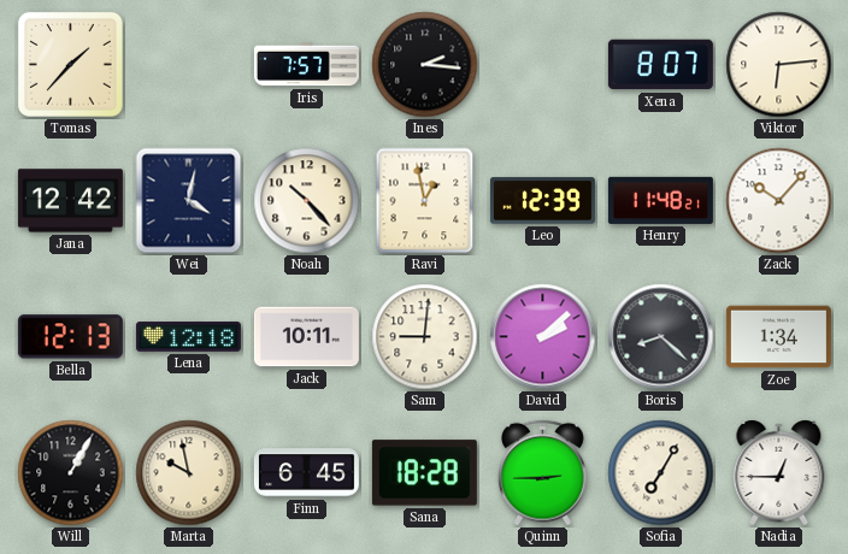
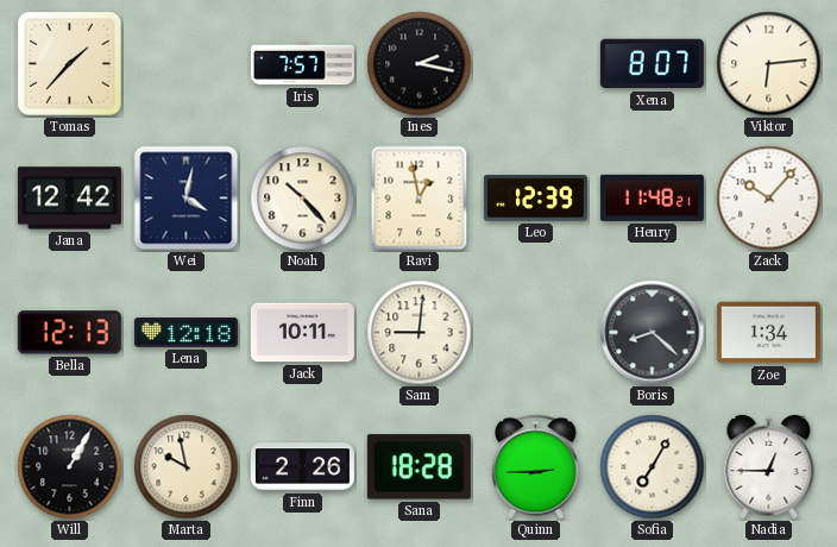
Ines: 2:16 -> 2:17 (420, 64)
David: 2:08 -> none (543, 337)
Finn: 6:45 -> 2:26 (302, 467)
